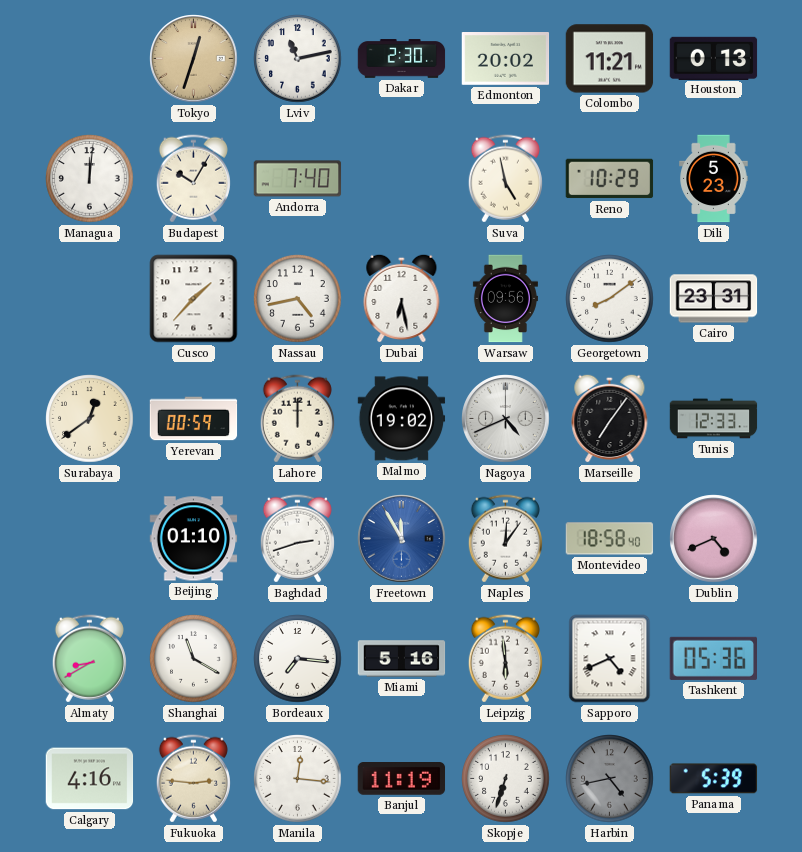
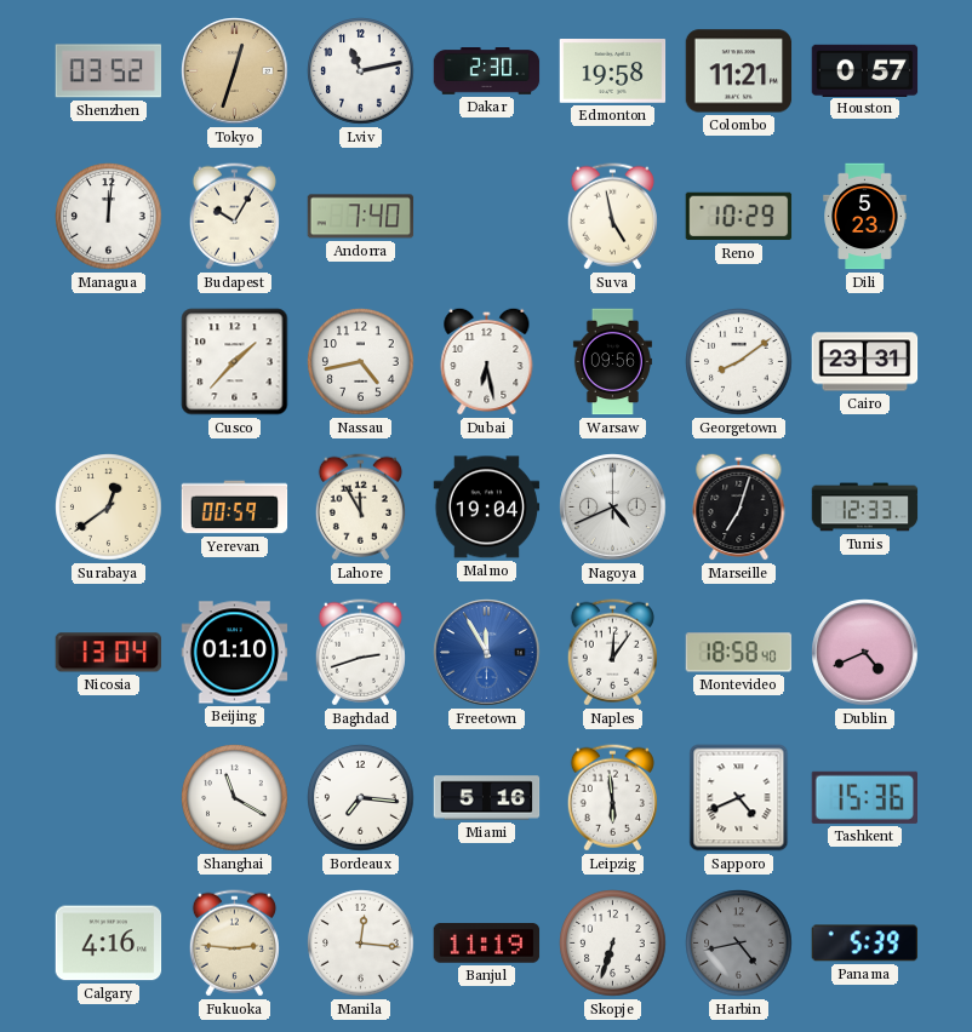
Shenzhen: none -> 03:52 (108, 71)
Edmonton: 20:02 -> 19:58 (613, 71)
Houston: 0:13 -> 0:57 (865, 70)
Lahore: 12:00 -> 11:55 (360, 508)
Malmo: 19:02 -> 19:04 (487, 508)
Marseille: 7:06 -> 7:03 (739, 506)
Nicosia: none -> 13:04 (108, 653)
Almaty: 8:40 -> none (89, 659)
Tashkent: 05:36 -> 15:36 (864, 797)
